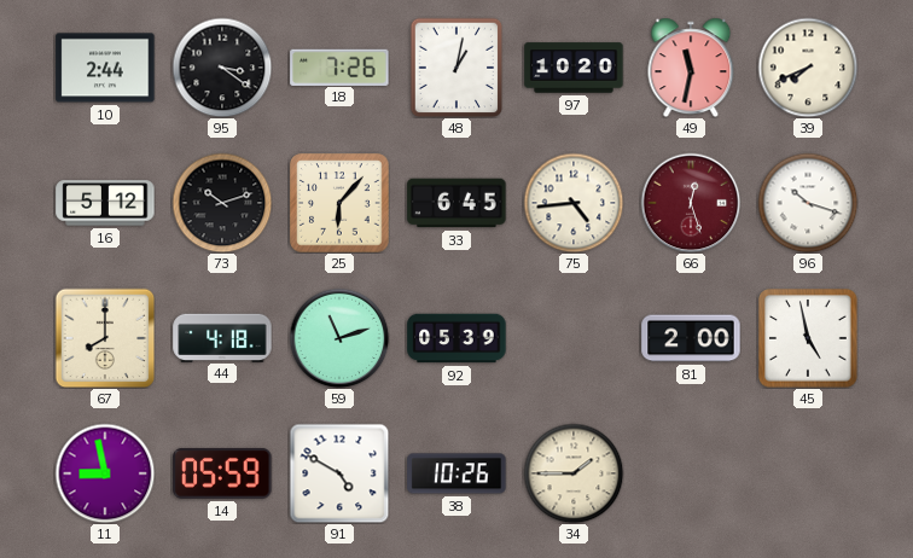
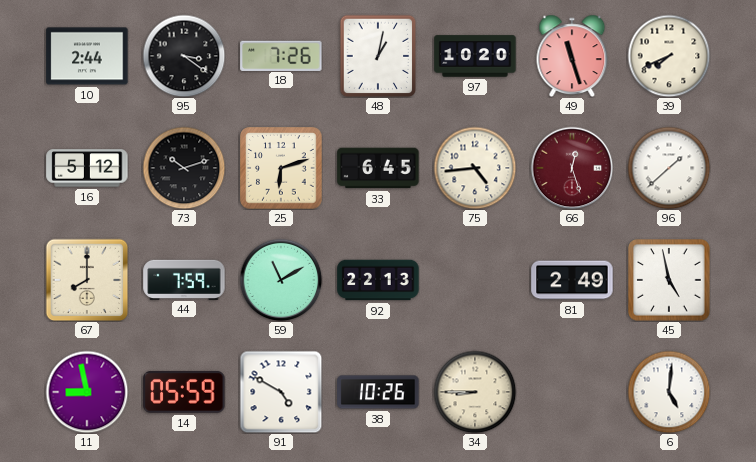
49: 11:32 -> 11:27 (572, 56)
25: 6:07 -> 6:12 (281, 168)
96: 10:18 -> 1:38 (669, 168)
44: 4:18 -> 7:59 (184, 279)
59: 11:12 -> 11:10 (281, 280)
92: 05:39 -> 22:13 (378, 280)
81: 2:00 -> 2:49 (572, 280)
34: 1:45 -> 8:45 (475, 392)
6: none -> 5:01 (669, 392)
